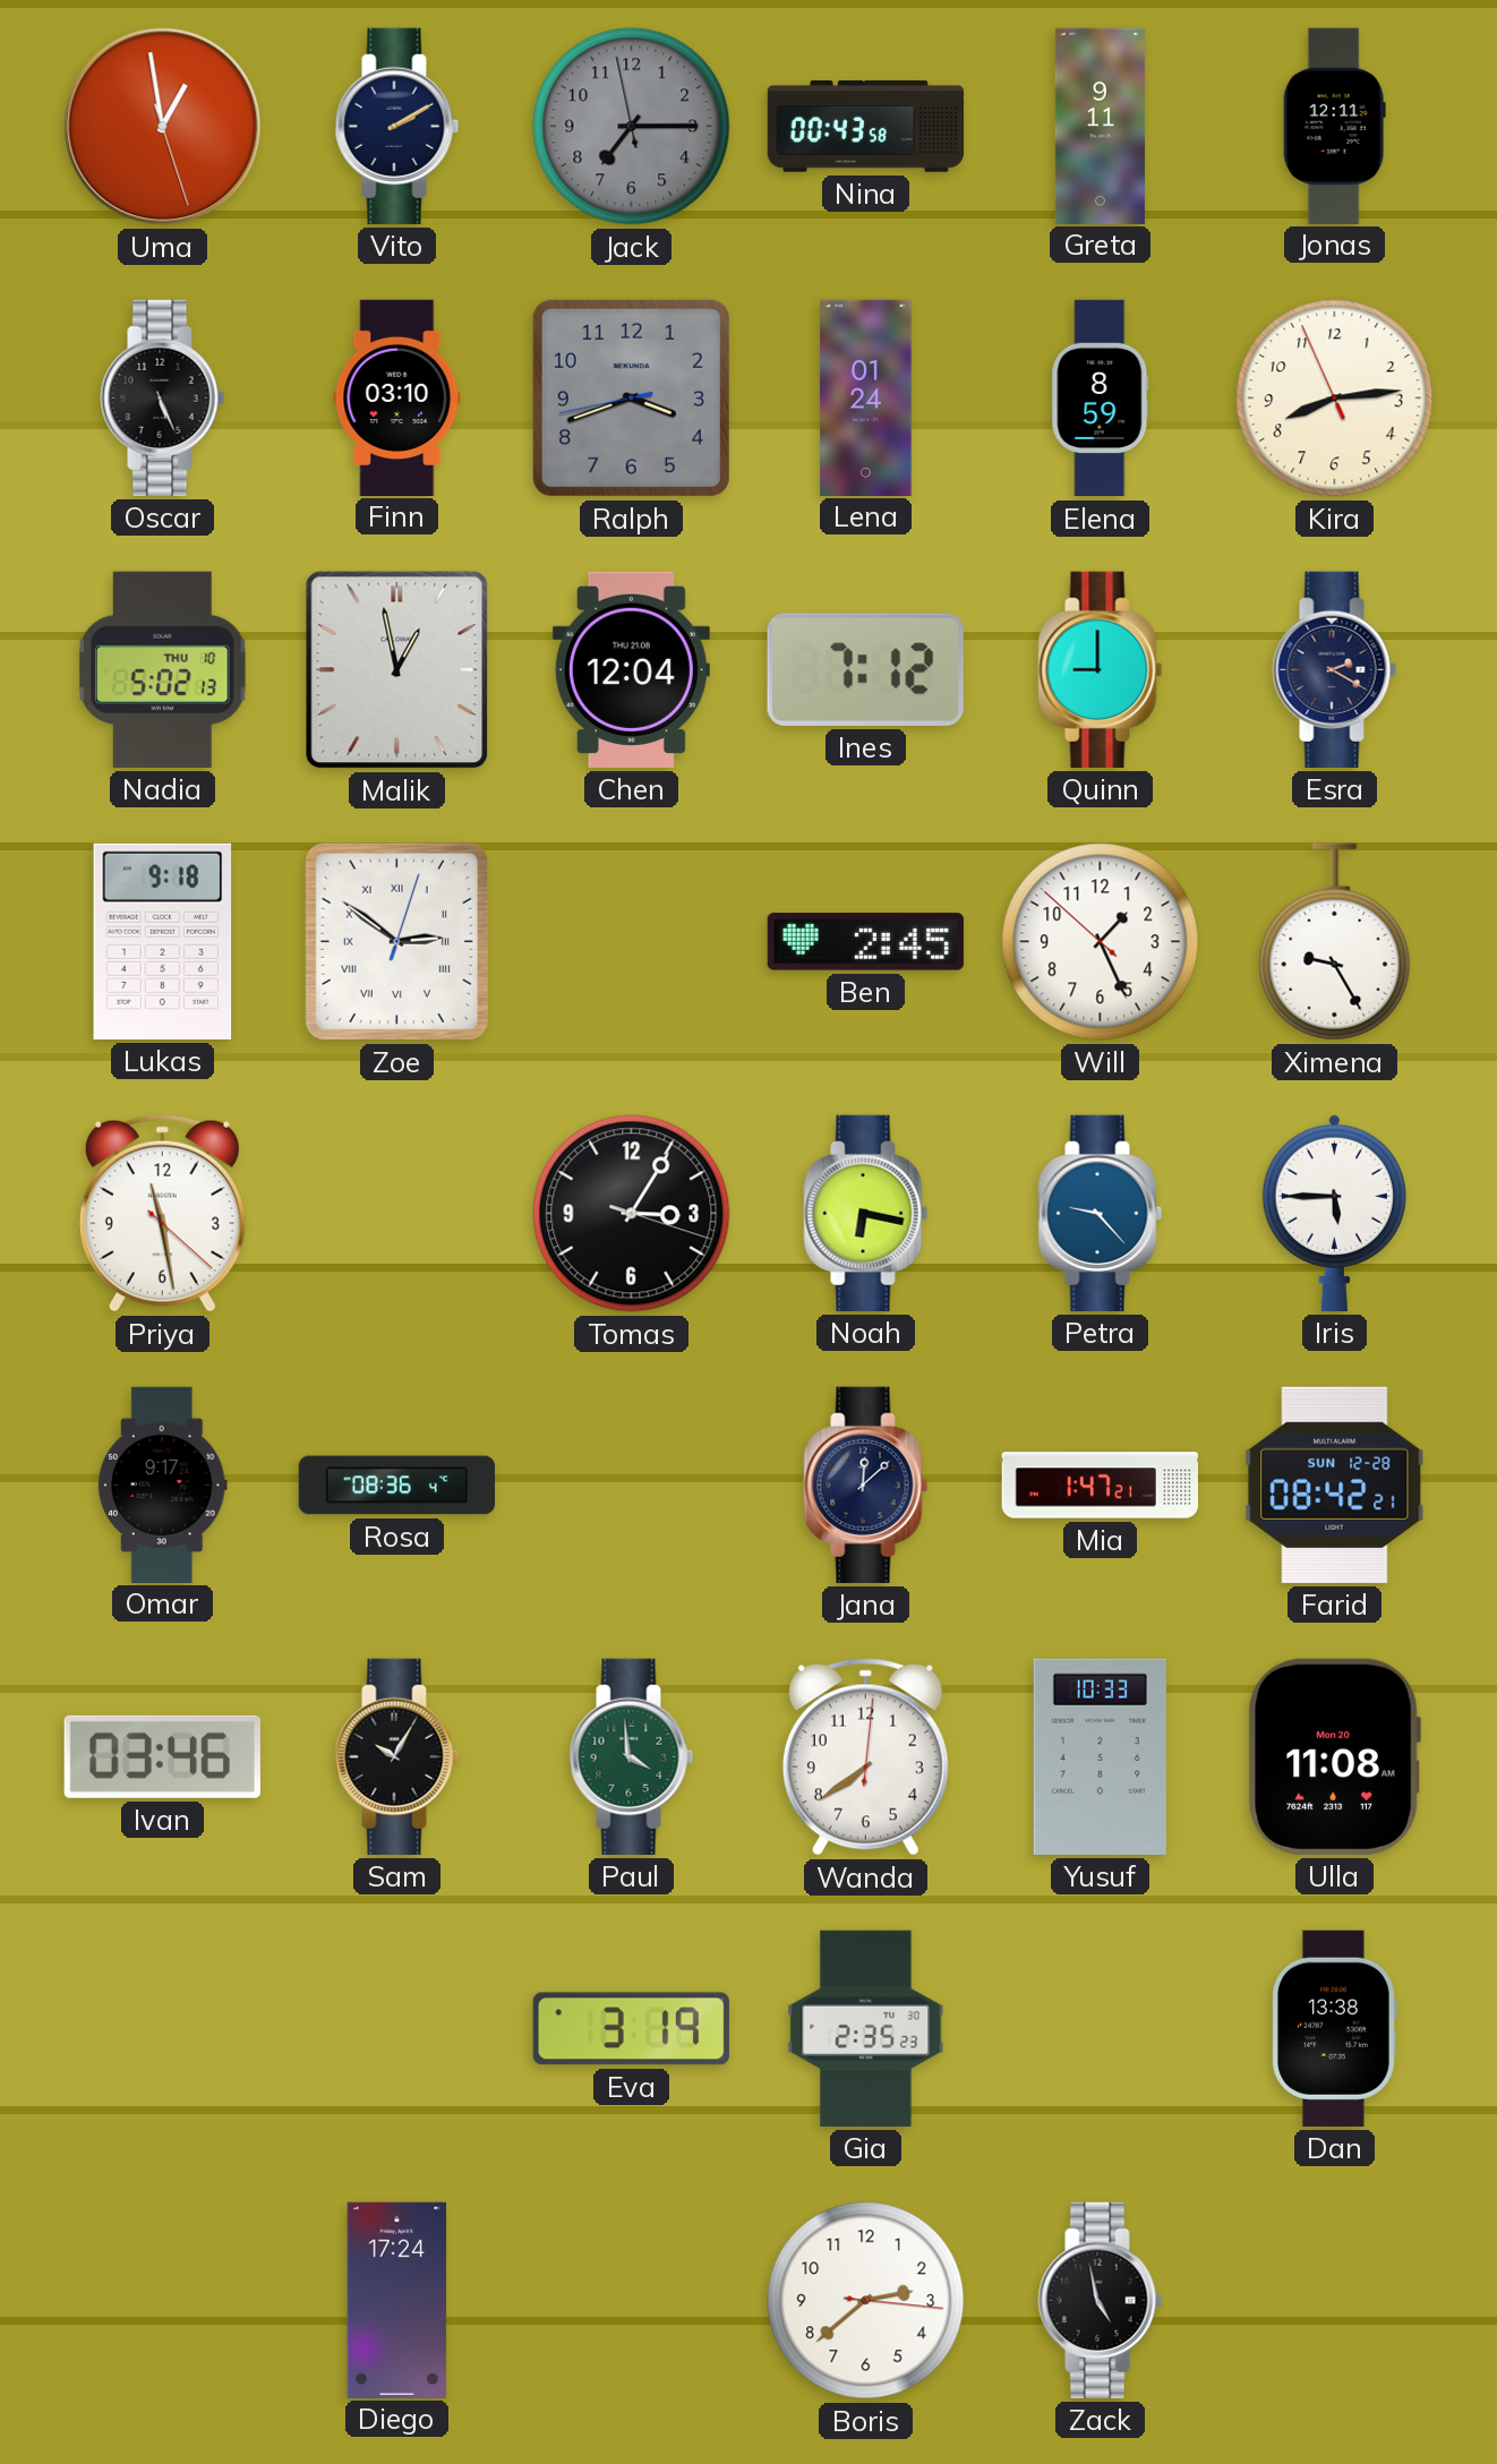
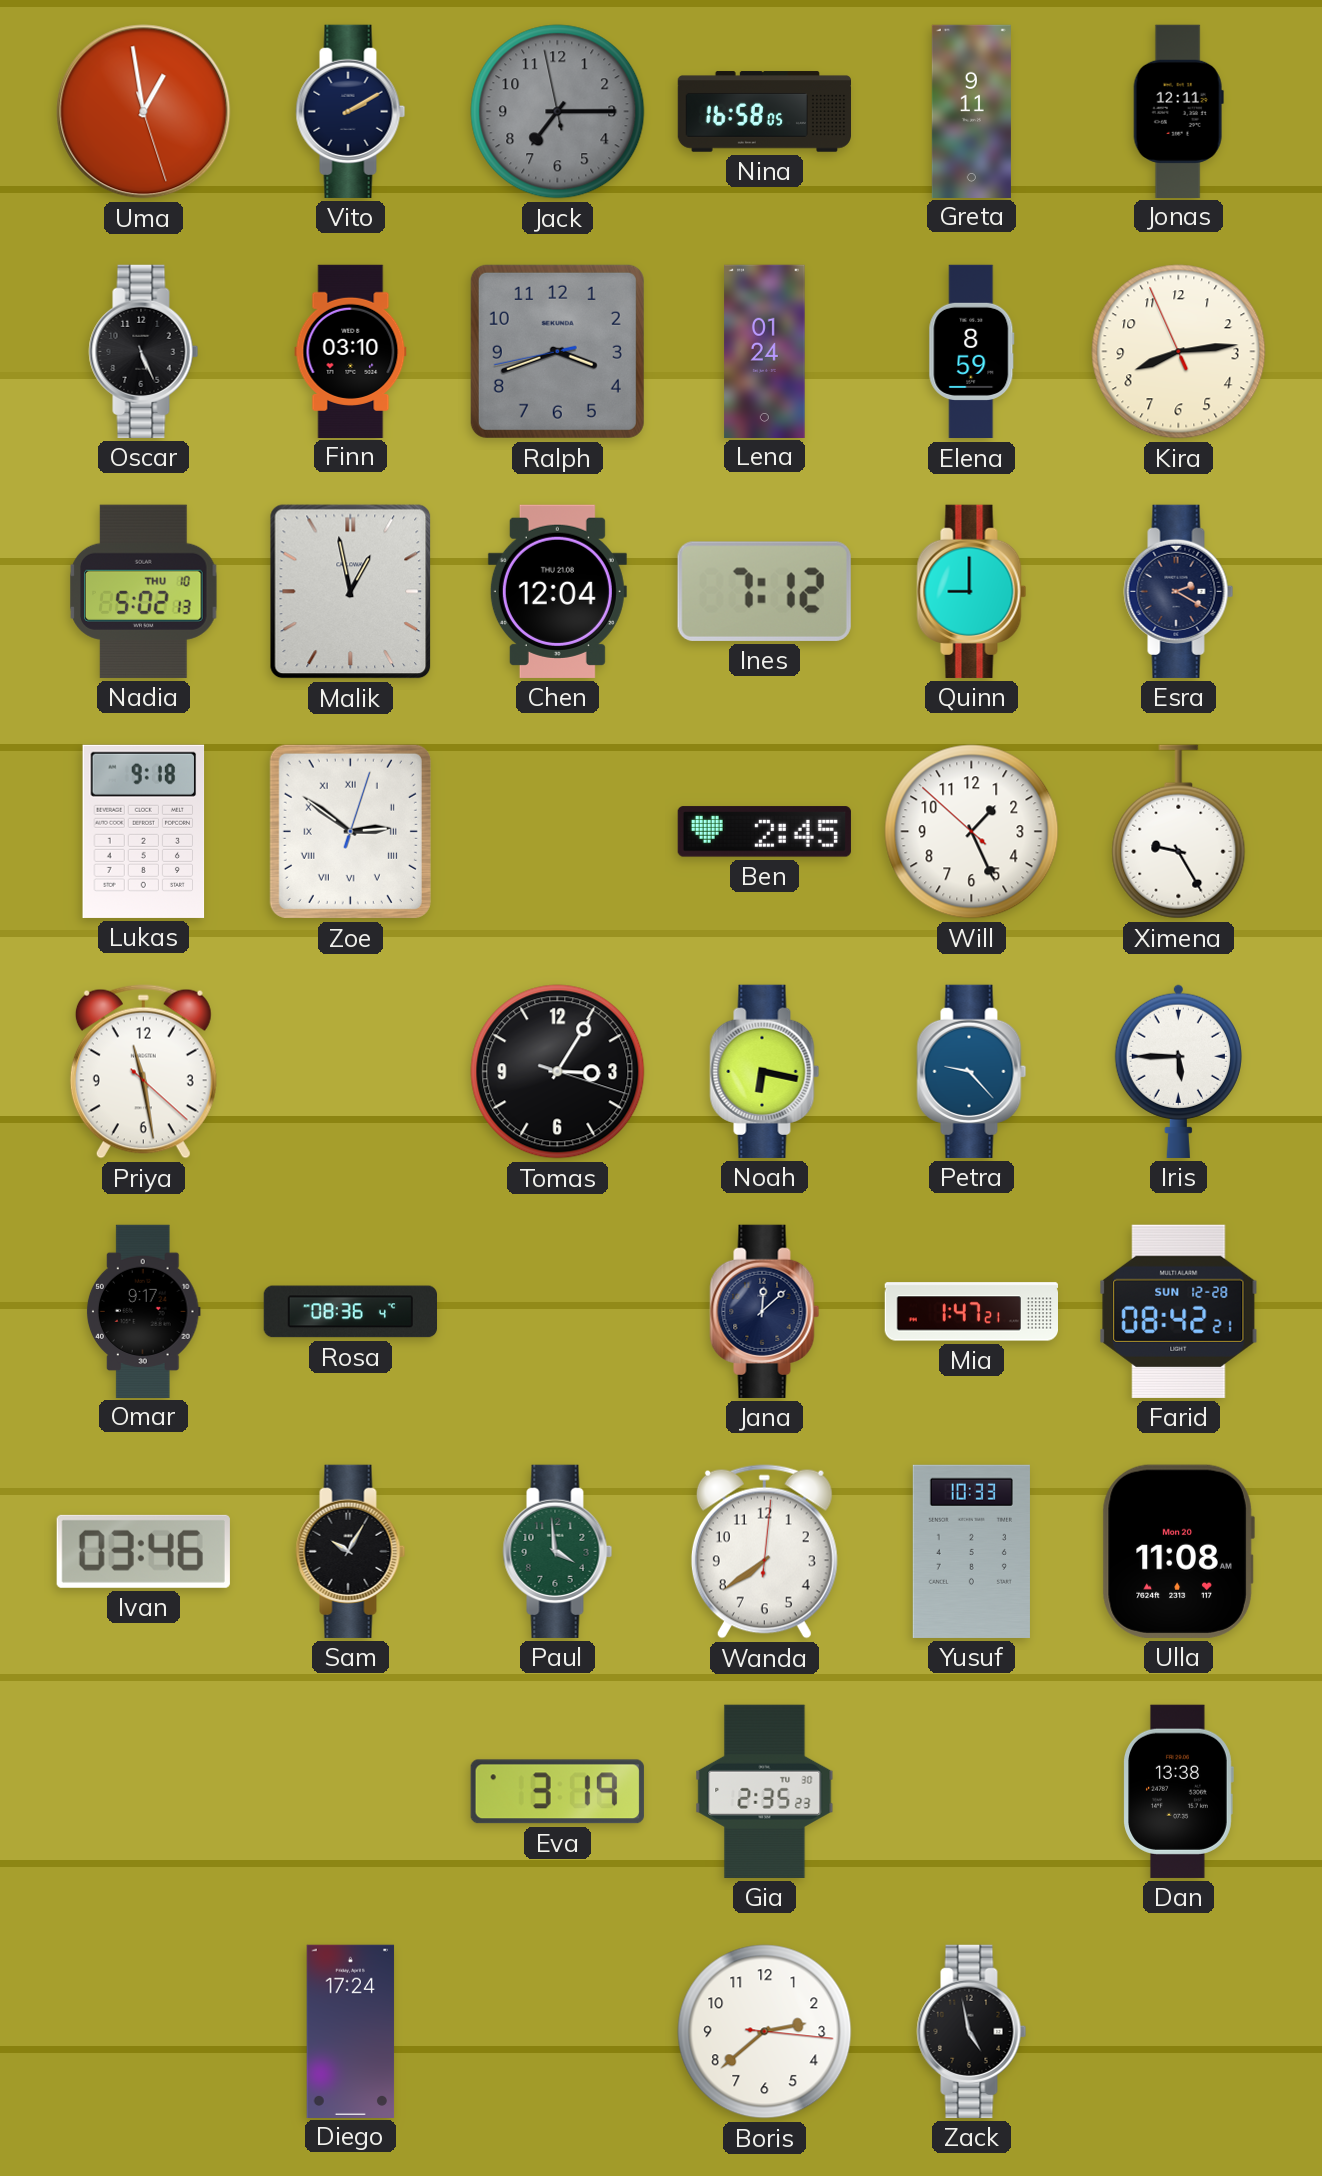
Nina: 00:43 -> 16:58 (764, 112)
